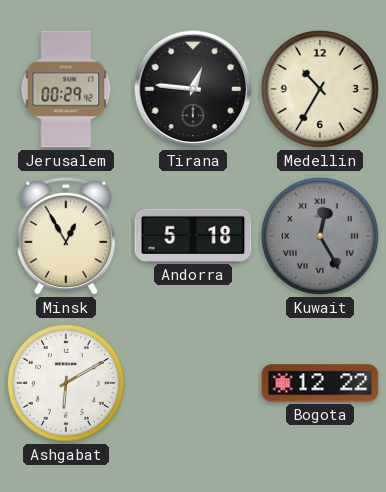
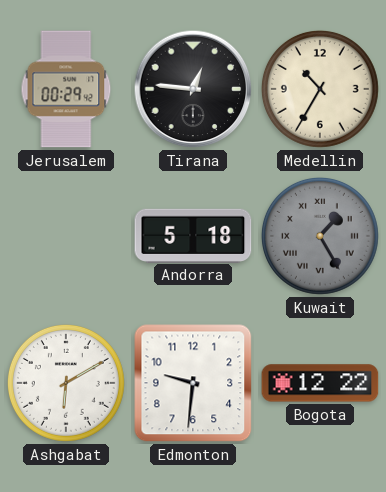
Minsk: 12:55 -> none (66, 236)
Kuwait: 12:25 -> 1:25 (320, 236)
Edmonton: none -> 9:31 (193, 383)
